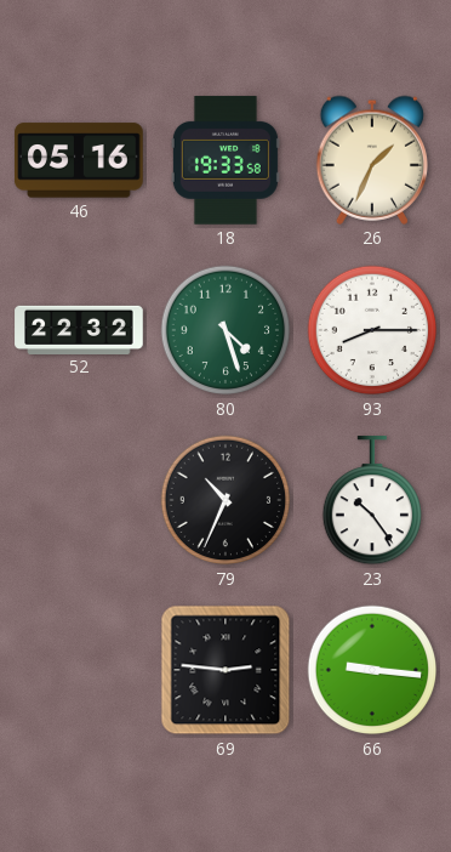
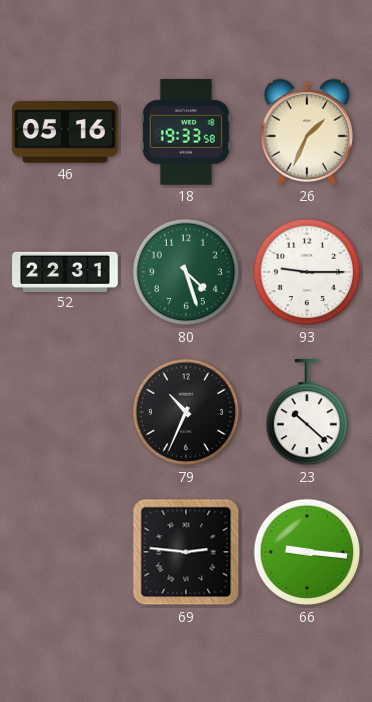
52: 22:32 -> 22:31 (65, 271)
93: 8:15 -> 9:15 (307, 272)
23: 10:24 -> 10:22 (306, 413)
